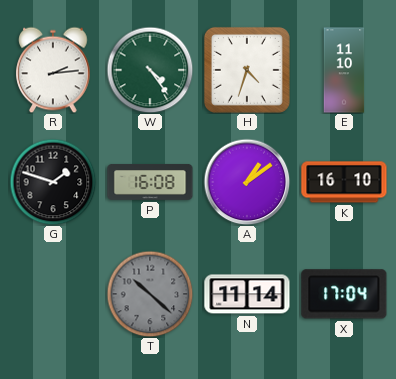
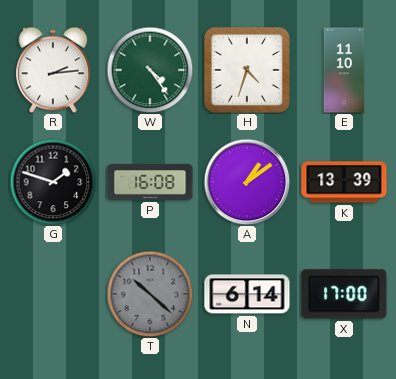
K: 16:10 -> 13:39 (344, 182)
N: 11:14 -> 6:14 (247, 294)
X: 17:04 -> 17:00 (344, 294)
